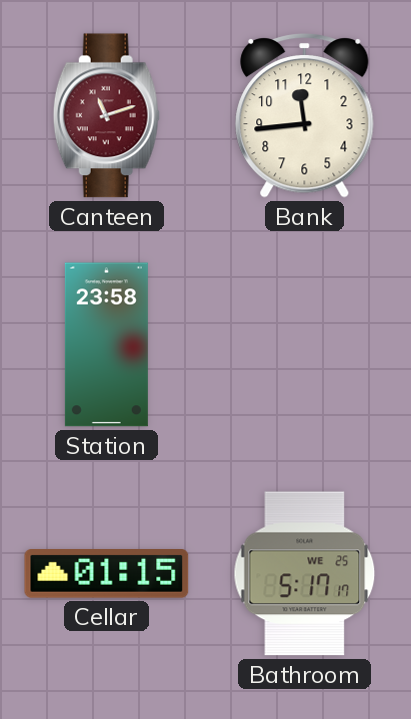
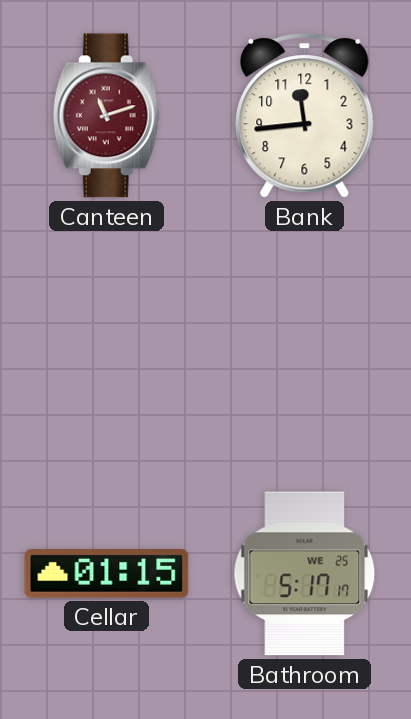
Station: 23:58 -> none (106, 345)
